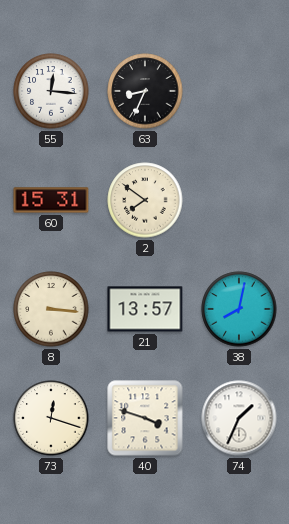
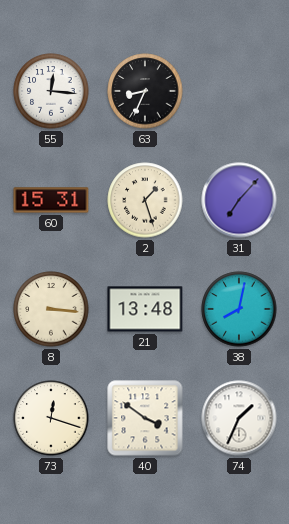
2: 7:51 -> 1:27 (145, 200)
31: none -> 7:07 (239, 200)
21: 13:57 -> 13:48 (145, 309)
40: 3:48 -> 3:51 (145, 418)
